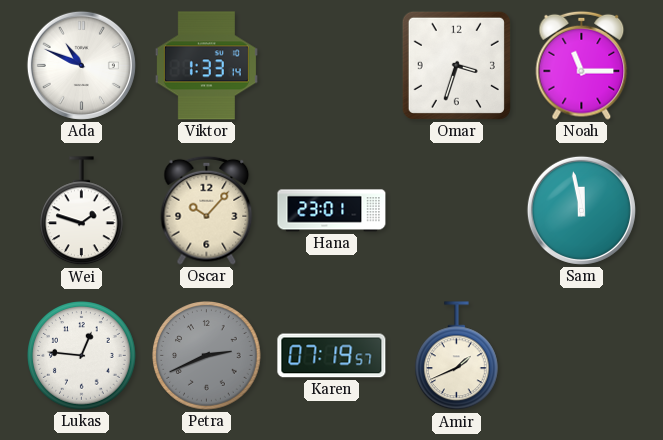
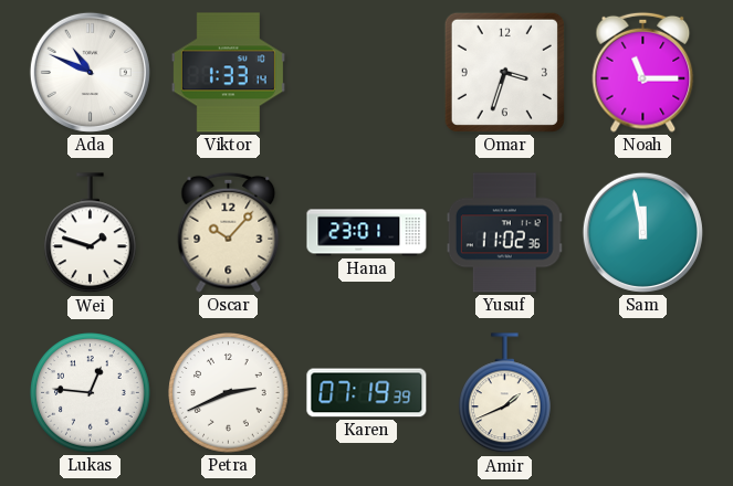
Yusuf: none -> 11:02 (504, 233)
Petra dial: grey -> white (229, 393)
Karen: 07:19:57 -> 07:19:39 (367, 393)
